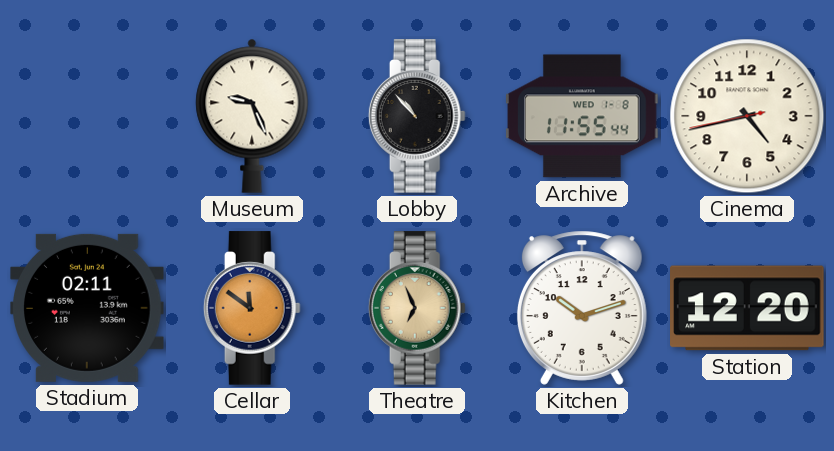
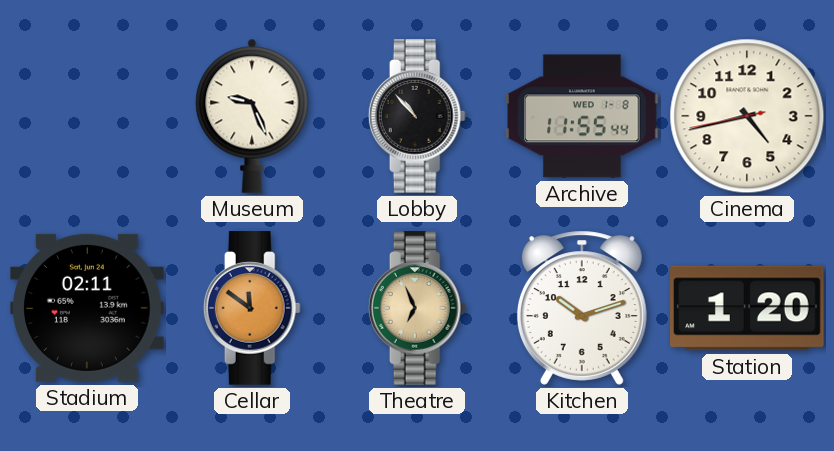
Station: 12:20 -> 1:20 (747, 308)
